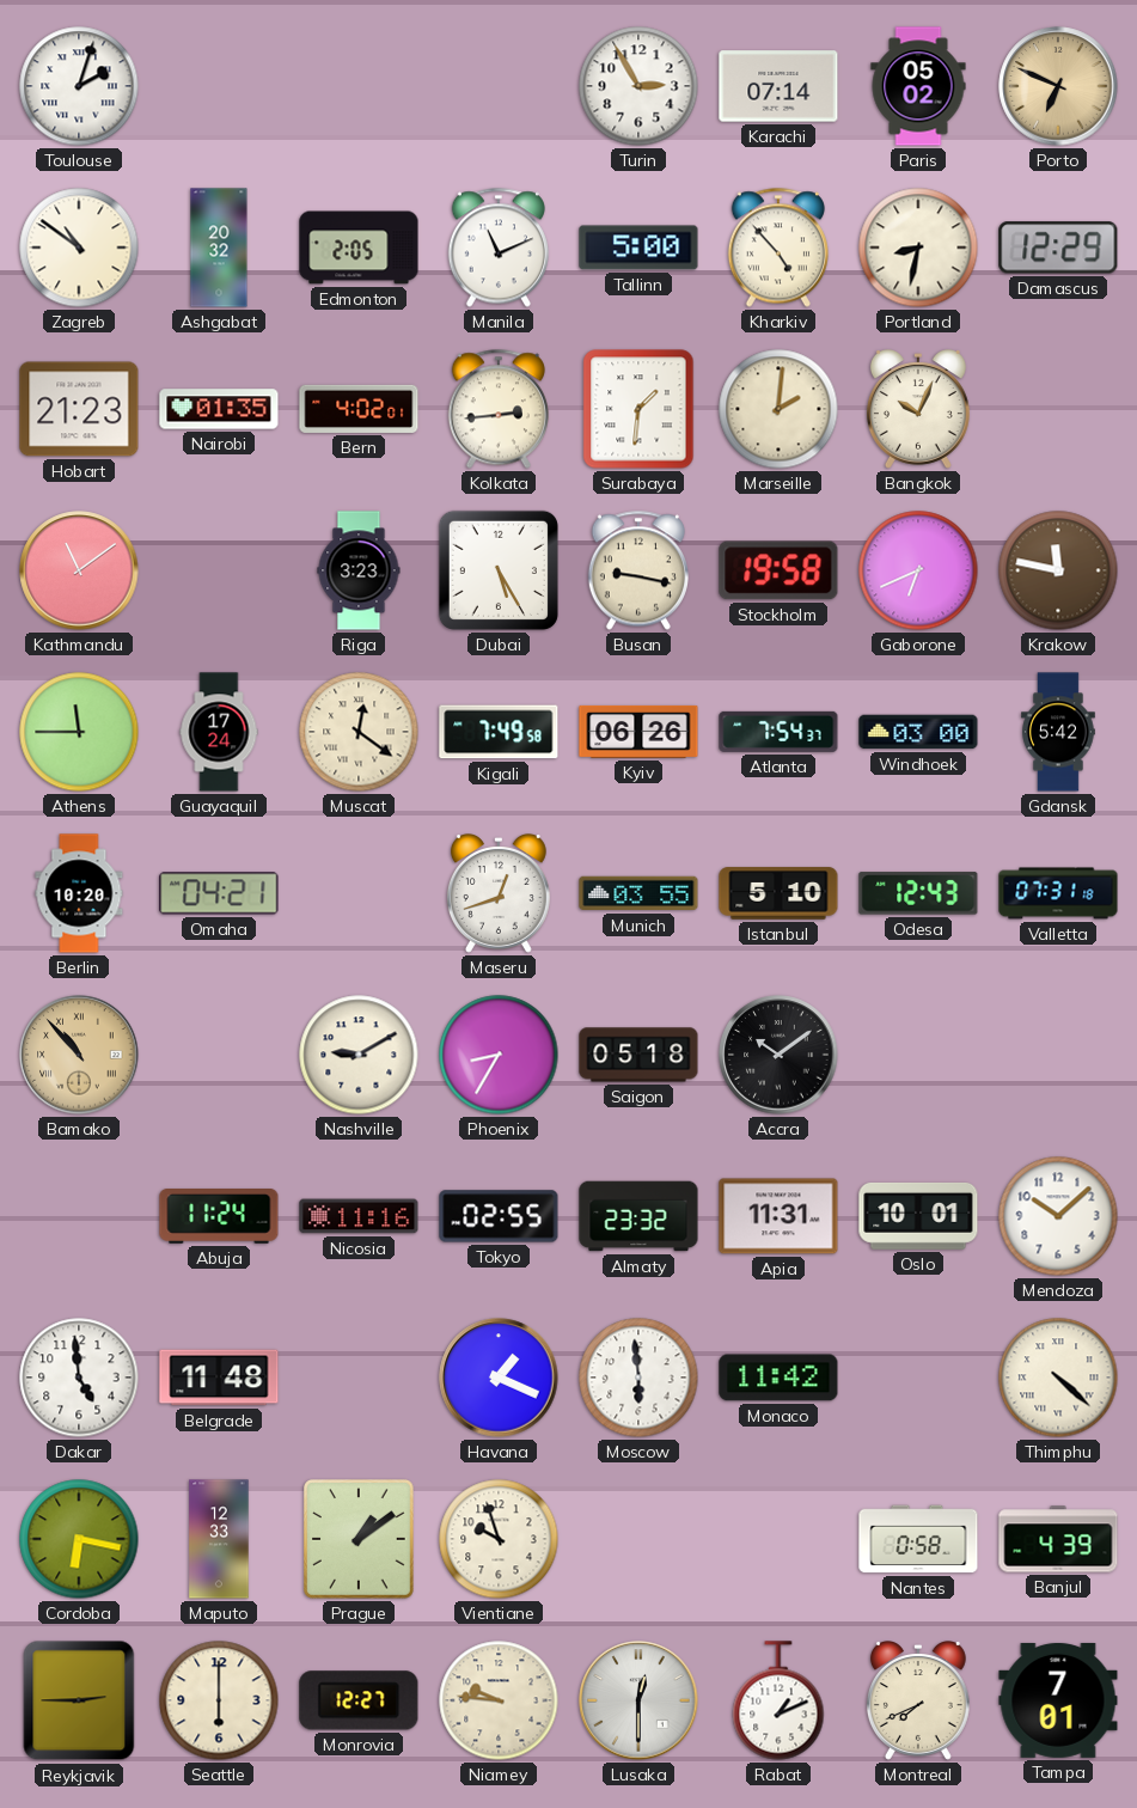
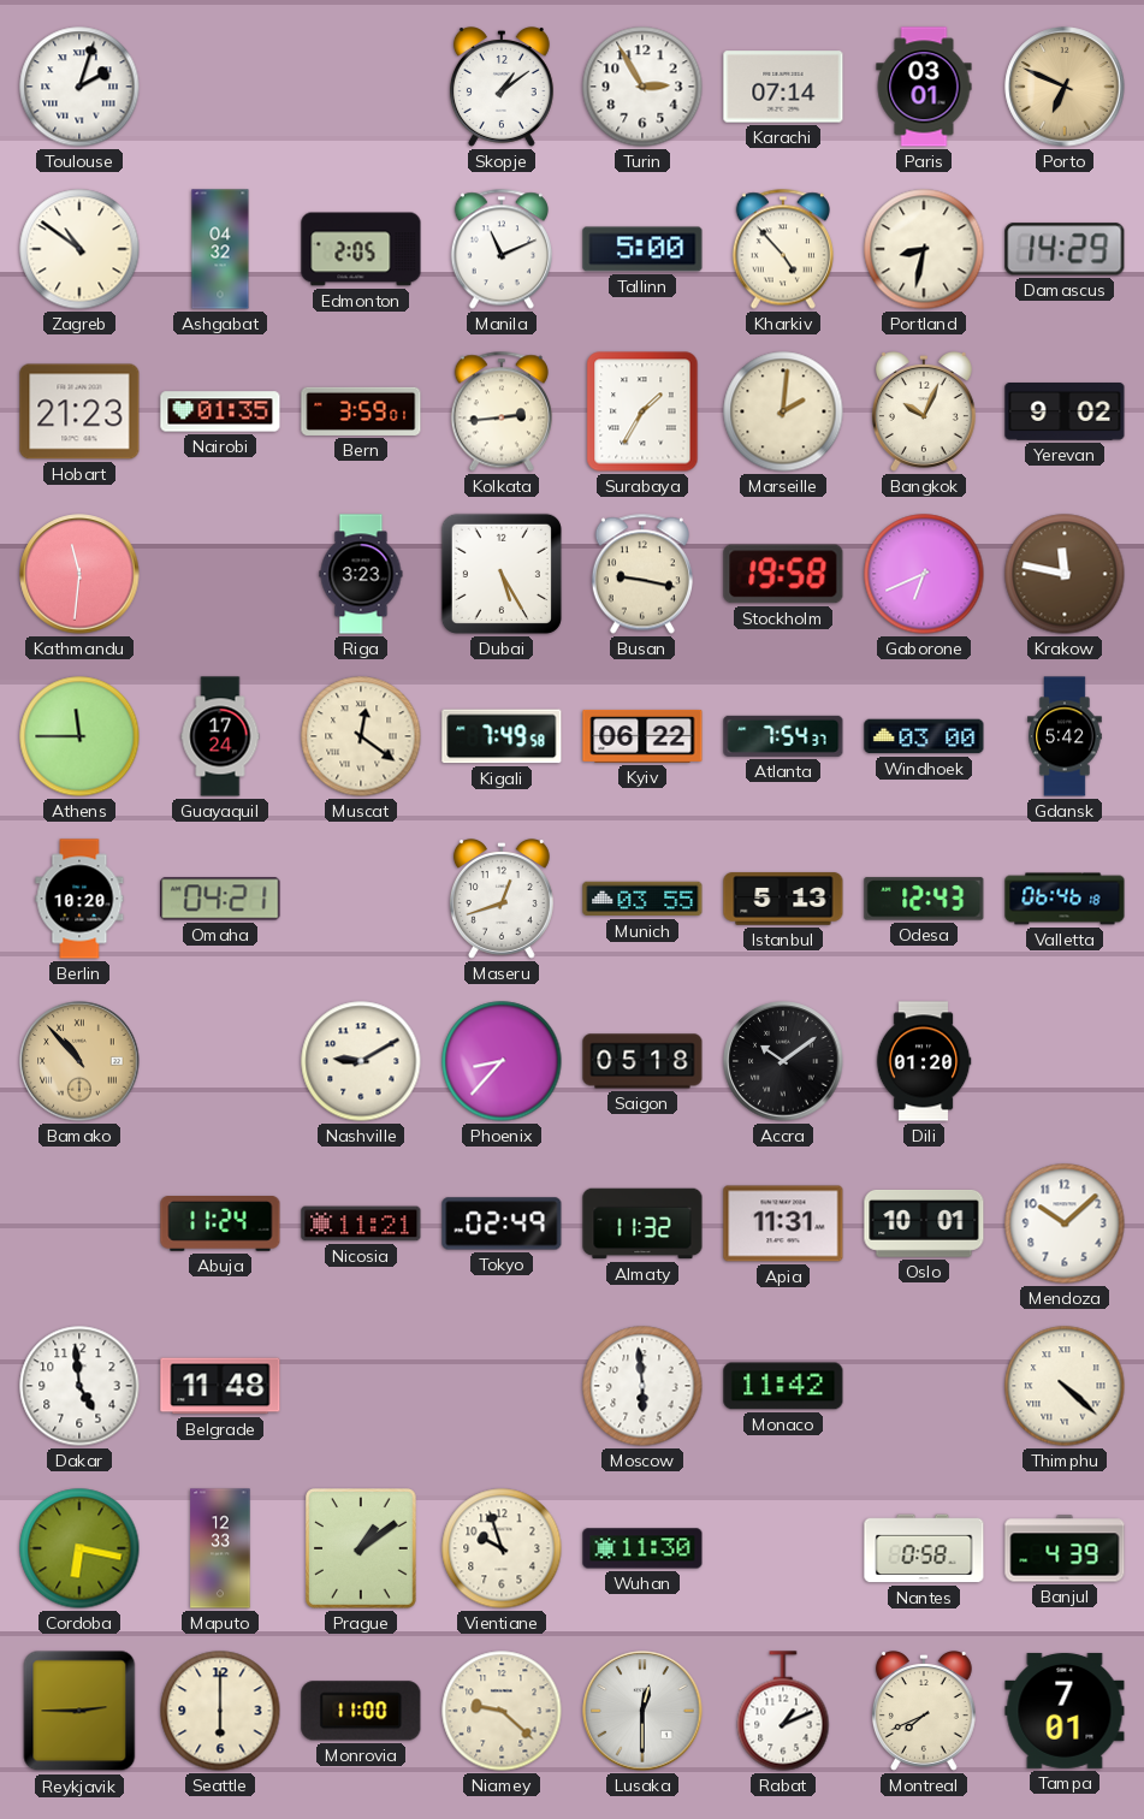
Skopje: none -> 1:09 (502, 88)
Paris: 05:02 -> 03:01 (924, 87)
Ashgabat: 20:32 -> 04:32 (220, 249)
Damascus: 12:29 -> 14:29 (1065, 249)
Bern: 4:02 -> 3:59 (361, 411)
Surabaya: 1:31 -> 1:35 (642, 411)
Yerevan: none -> 9:02 (1065, 413)
Kathmandu: 11:09 -> 11:31 (79, 574)
Kyiv: 06:26 -> 06:22 (642, 736)
Istanbul: 5:10 -> 5:13 (783, 899)
Valletta: 07:31 -> 06:46 (1065, 899)
Phoenix: 8:35 -> 8:37 (502, 1061)
Dili: none -> 01:20 (924, 1061)
Nicosia: 11:16 -> 11:21 (361, 1223)
Tokyo: 02:55 -> 02:49 (502, 1223)
Almaty: 23:32 -> 11:32 (642, 1223)
Havana: 1:19 -> none (499, 1378)
Wuhan: none -> 11:30 (642, 1548)
Monrovia: 12:27 -> 11:00 (361, 1711)
Niamey: 9:46 -> 9:22 (502, 1711)
